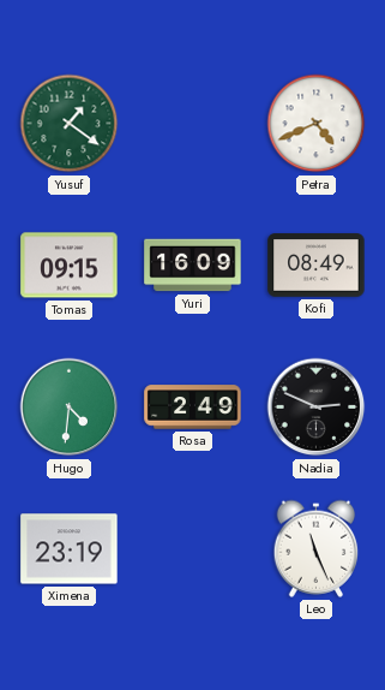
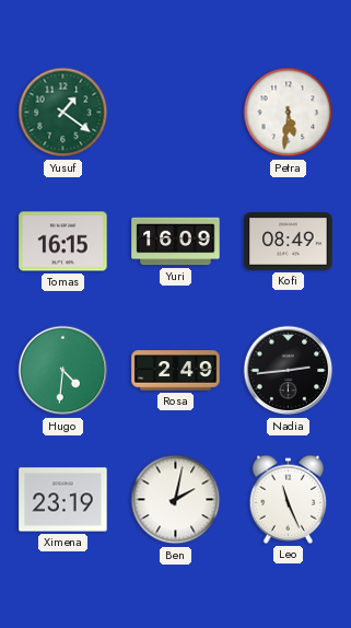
Petra: 4:41 -> 5:31 (289, 113)
Tomas: 09:15 -> 16:15 (63, 242)
Nadia: 2:49 -> 2:44 (289, 371)
Ben: none -> 2:02 (176, 500)
